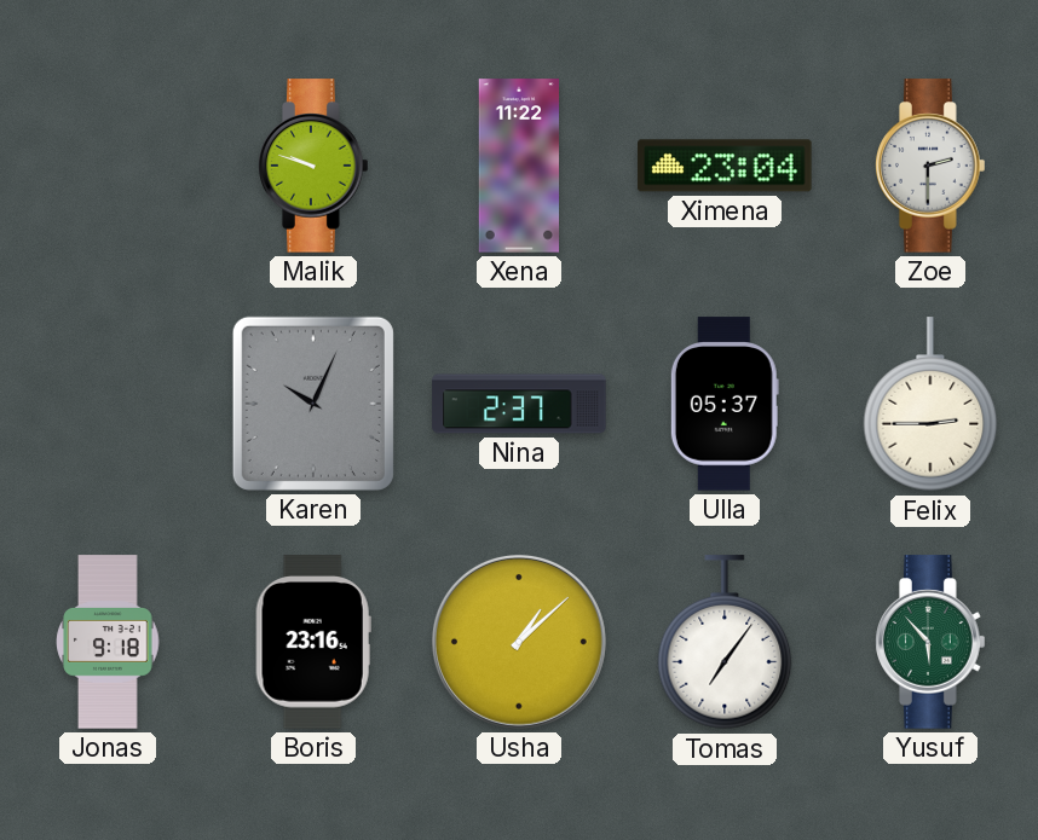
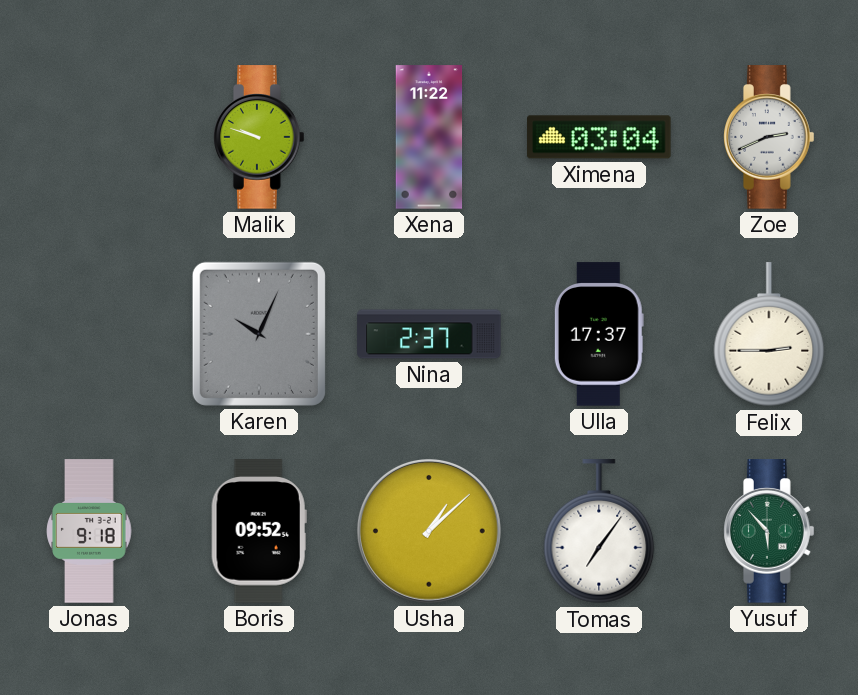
Ximena: 23:04 -> 03:04 (599, 137)
Zoe: 2:30 -> 2:41 (769, 137)
Ulla: 05:37 -> 17:37 (599, 334)
Boris: 23:16 -> 09:52 (259, 531)
